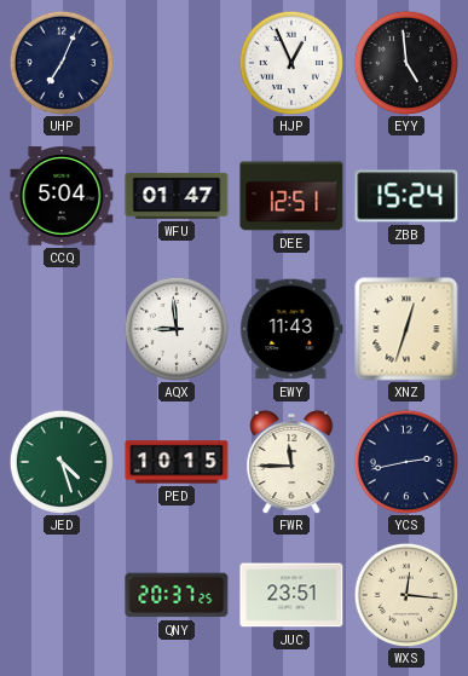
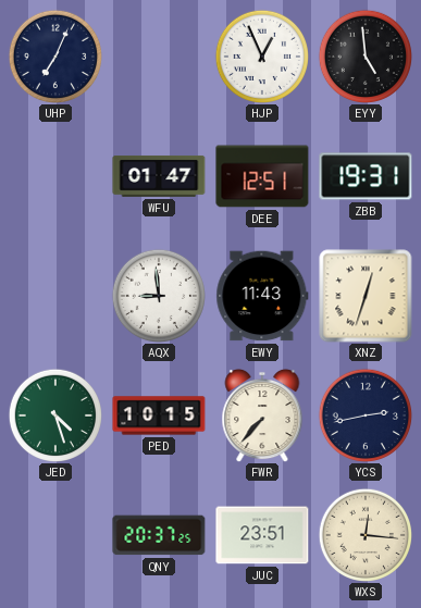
CCQ: 5:04 -> none (62, 196)
ZBB: 15:24 -> 19:31 (366, 176)
FWR: 11:45 -> 7:37 (262, 415)
